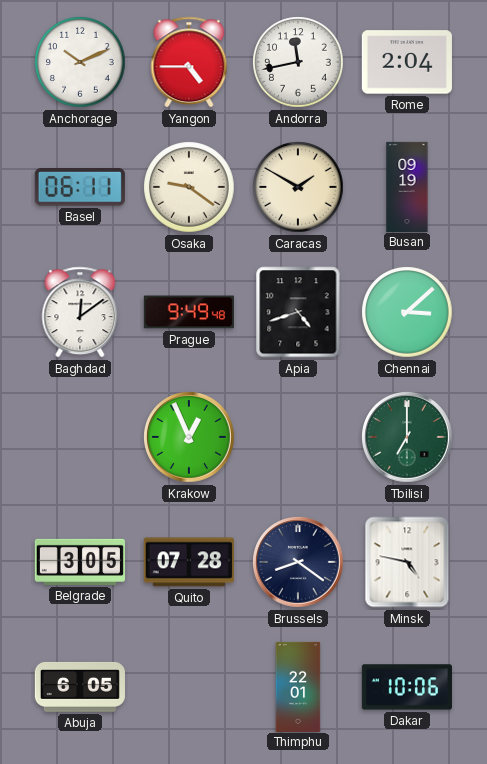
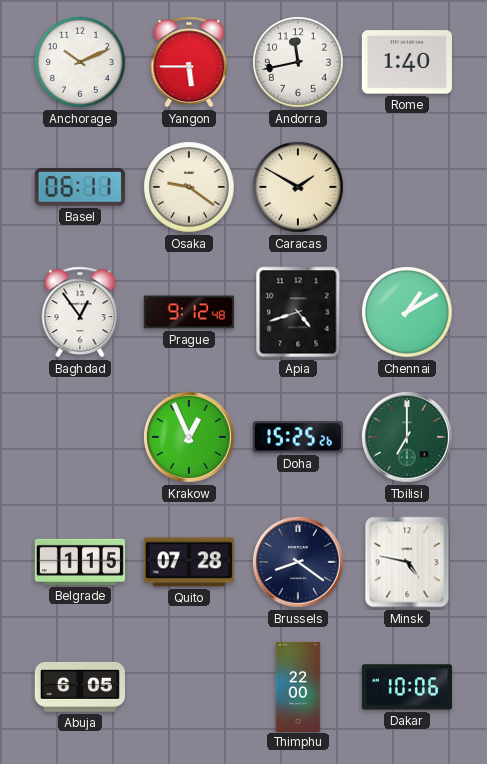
Yangon: 4:45 -> 5:45 (189, 62)
Rome: 2:04 -> 1:40 (407, 62)
Busan: 09:19 -> none (407, 186)
Baghdad: 12:09 -> 12:54 (80, 312)
Prague: 9:49 -> 9:12 (189, 312)
Chennai: 3:08 -> 1:10 (407, 312)
Doha: none -> 15:25 (298, 437)
Belgrade: 3:05 -> 1:15 (80, 562)
Thimphu: 22:01 -> 22:00 (298, 686)
